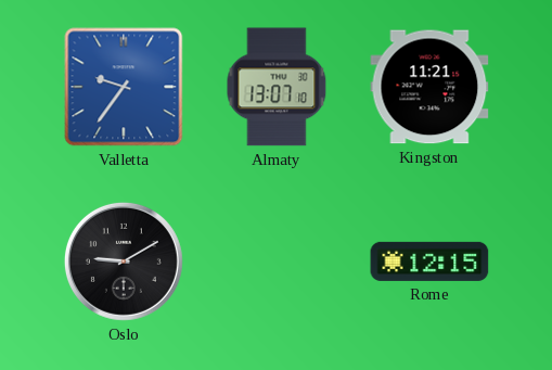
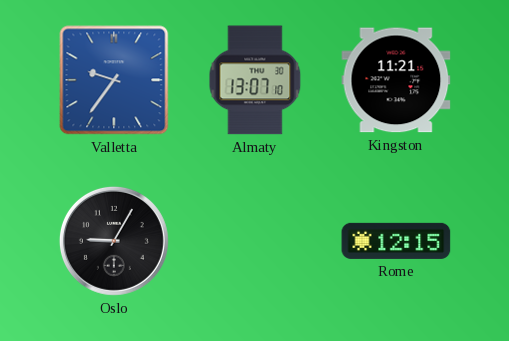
Oslo: 9:10 -> 9:05 (114, 241)
